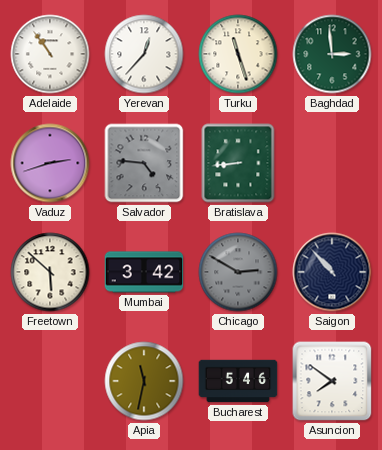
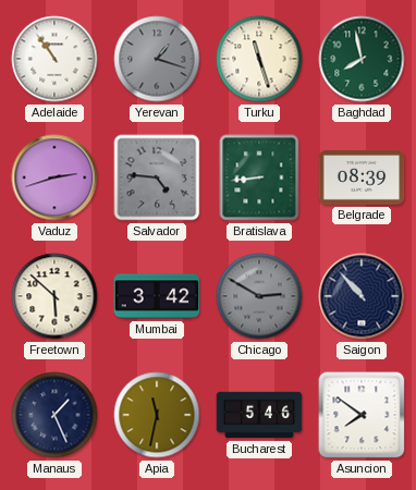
Yerevan: 12:37 -> 1:18 (157, 59)
Yerevan dial: white -> grey (157, 59)
Baghdad: 2:59 -> 7:58 (362, 59)
Belgrade: none -> 08:39 (362, 177)
Manaus: none -> 1:26 (54, 415)
